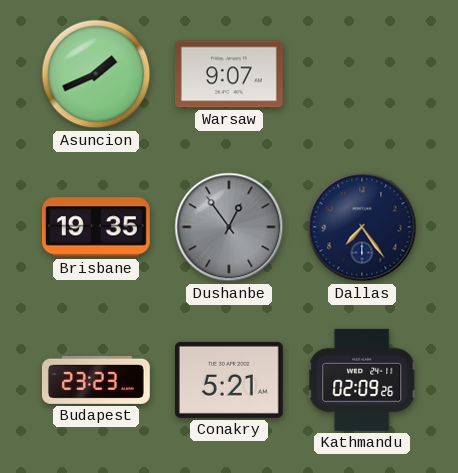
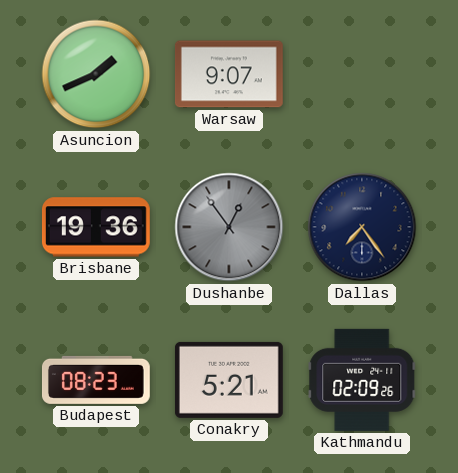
Brisbane: 19:35 -> 19:36 (96, 227)
Budapest: 23:23 -> 08:23 (96, 380)
